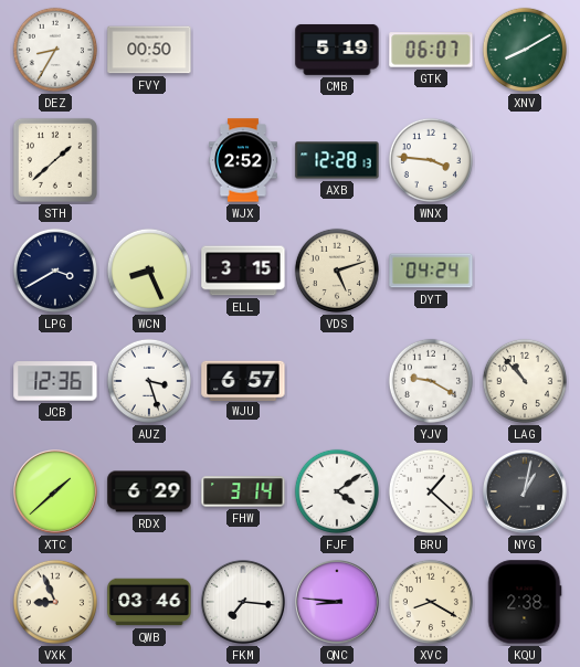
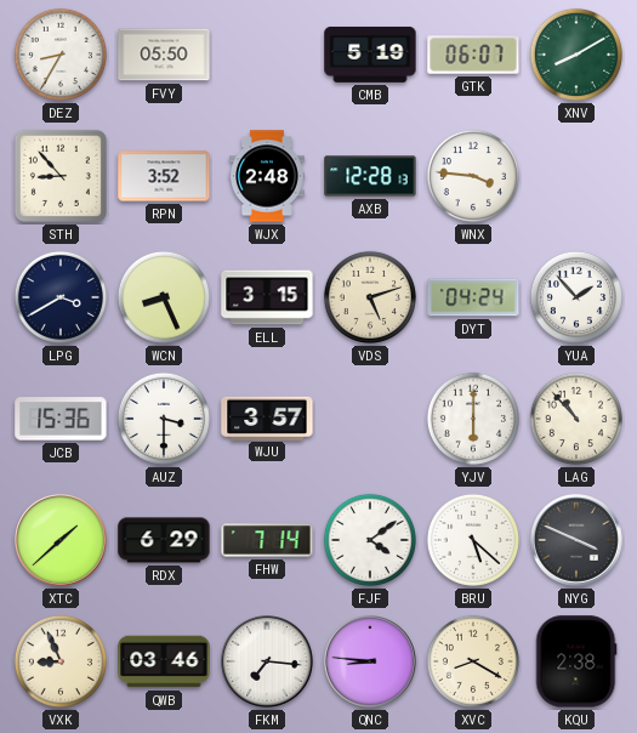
FVY: 00:50 -> 05:50 (164, 55)
STH: 1:38 -> 8:53 (61, 176)
RPN: none -> 3:52 (164, 176)
WJX: 2:52 -> 2:48 (268, 176)
YUA: none -> 1:53 (576, 297)
JCB: 12:36 -> 15:36 (61, 419)
AUZ: 3:27 -> 3:30 (164, 419)
WJU: 6:57 -> 3:57 (267, 417)
YJV: 9:20 -> 6:00 (473, 419)
FHW: 3:14 -> 7:14 (267, 540)
BRU: 1:22 -> 5:22 (473, 540)
NYG: 1:02 -> 3:49 (578, 541)
